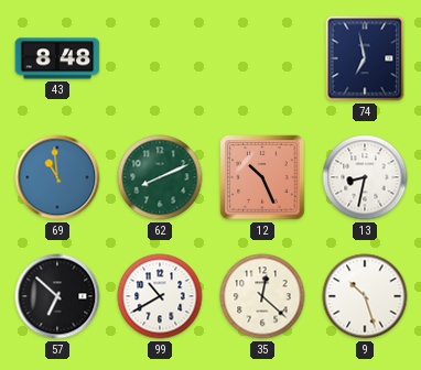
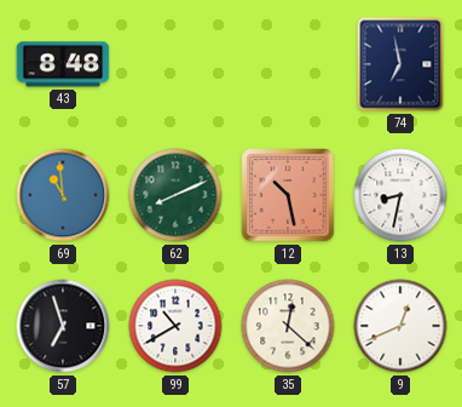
12: 10:26 -> 10:28 (288, 195)
57: 6:52 -> 6:57 (63, 326)
9: 10:27 -> 12:41 (400, 326)
